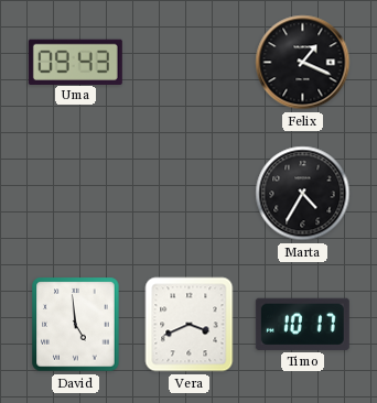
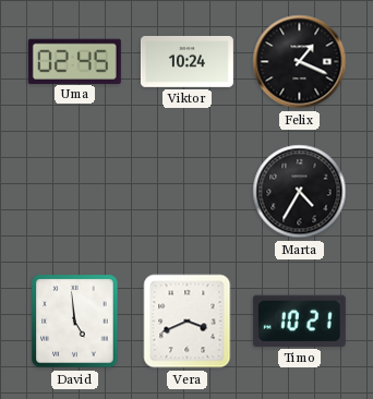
Uma: 09:43 -> 02:45 (74, 61)
Viktor: none -> 10:24 (186, 61)
Timo: 10:17 -> 10:21 (299, 321)
